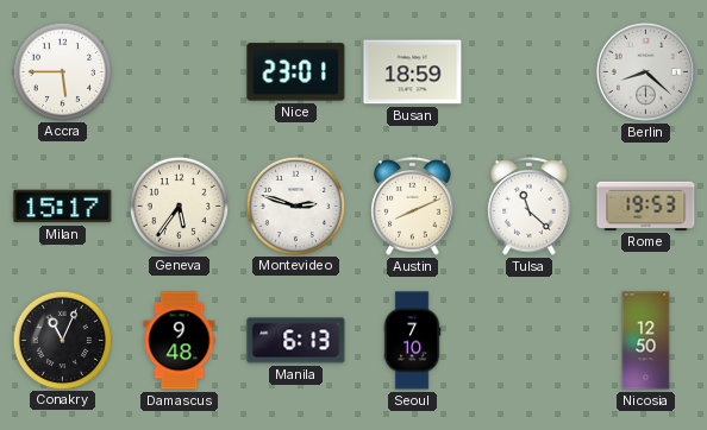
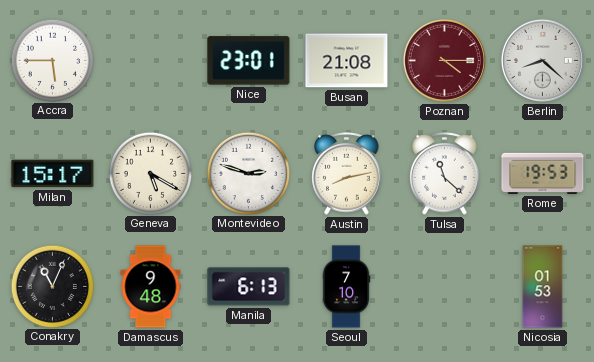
Busan: 18:59 -> 21:08 (347, 61)
Poznan: none -> 4:15 (444, 60)
Geneva: 5:36 -> 5:20 (150, 173)
Austin: 8:11 -> 8:13 (347, 174)
Nicosia: 12:50 -> 01:53 (543, 287)
